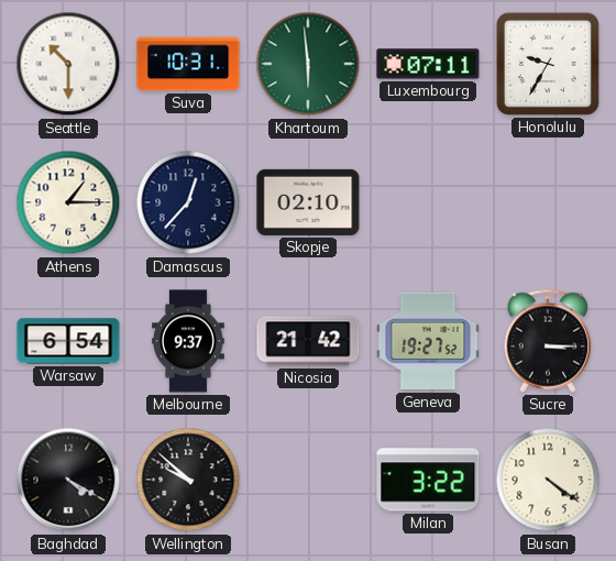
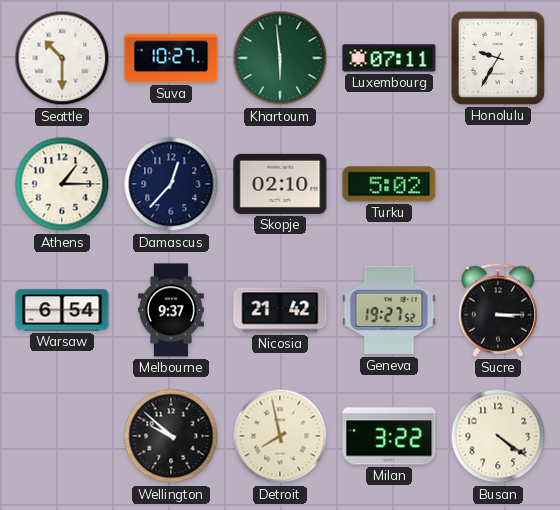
Suva: 10:31 -> 10:27 (171, 58)
Turku: none -> 5:02 (389, 184)
Baghdad: 4:20 -> none (68, 480)
Detroit: none -> 7:58 (280, 436)
